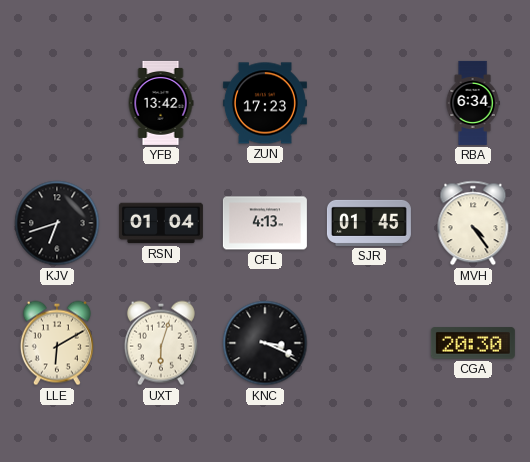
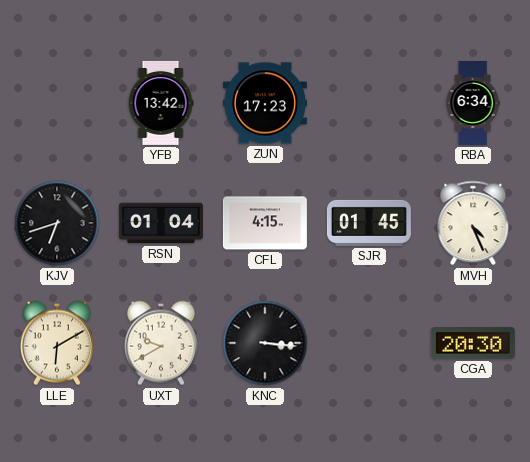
CFL: 4:13 -> 4:15 (265, 223)
MVH: 4:24 -> 4:26 (473, 223)
UXT: 6:03 -> 9:40 (161, 343)
KNC: 3:19 -> 3:16 (265, 343)
